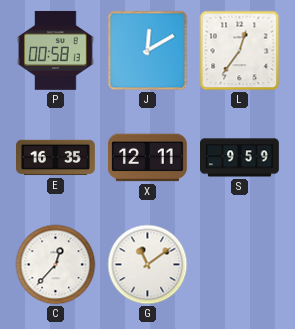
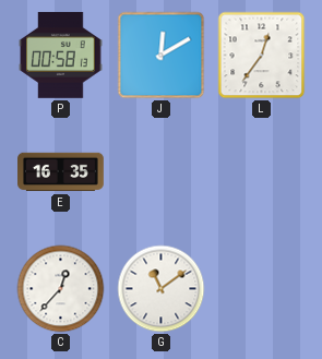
X: 12:11 -> none (147, 158)
S: 9:59 -> none (240, 158)
